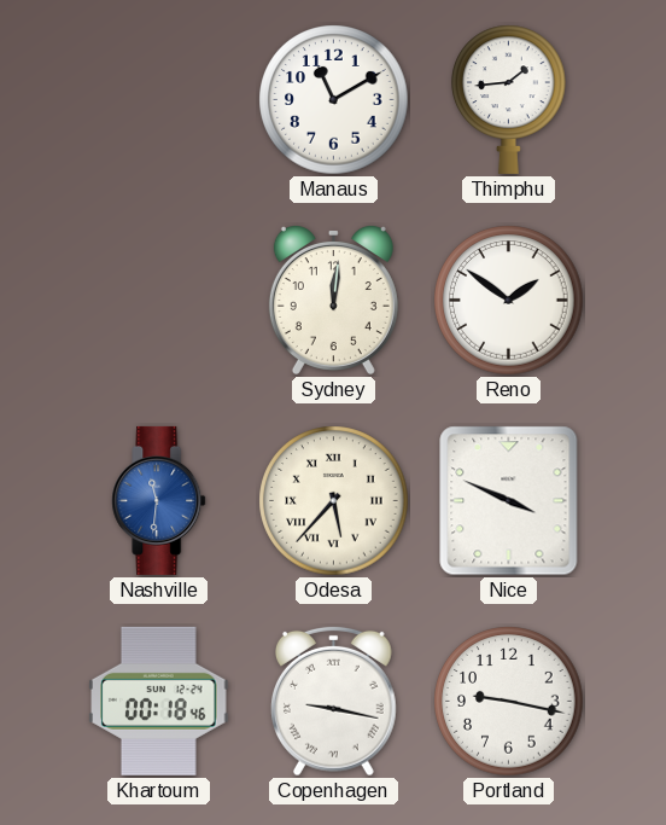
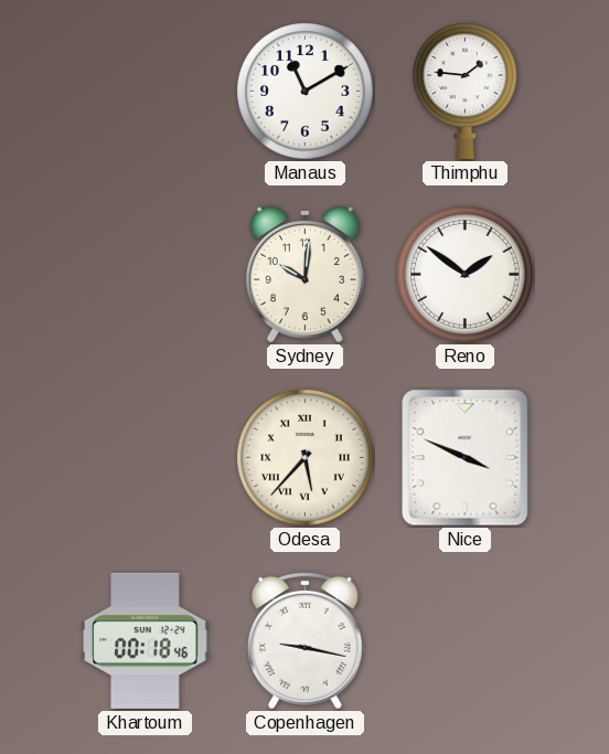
Thimphu: 1:44 -> 1:46 (466, 91)
Sydney: 12:01 -> 10:01 (304, 274)
Nashville: 11:31 -> none (159, 500)
Portland: 9:17 -> none (509, 702)
